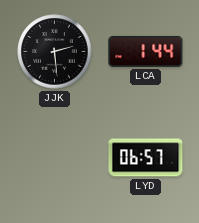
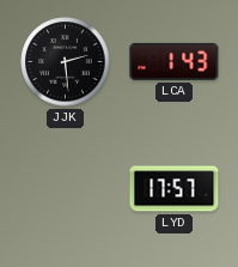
LCA: 1:44 -> 1:43 (175, 61)
LYD: 06:57 -> 17:57 (175, 189)
